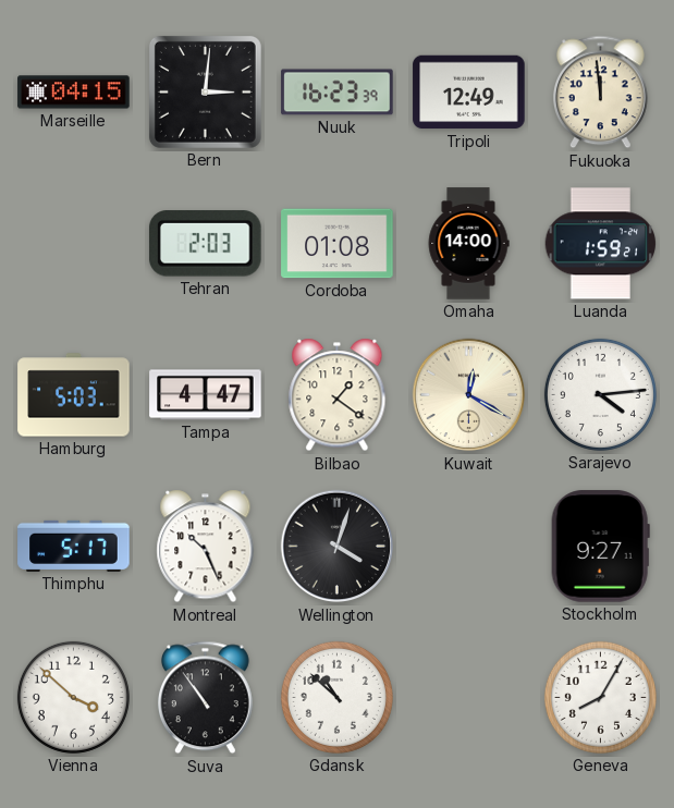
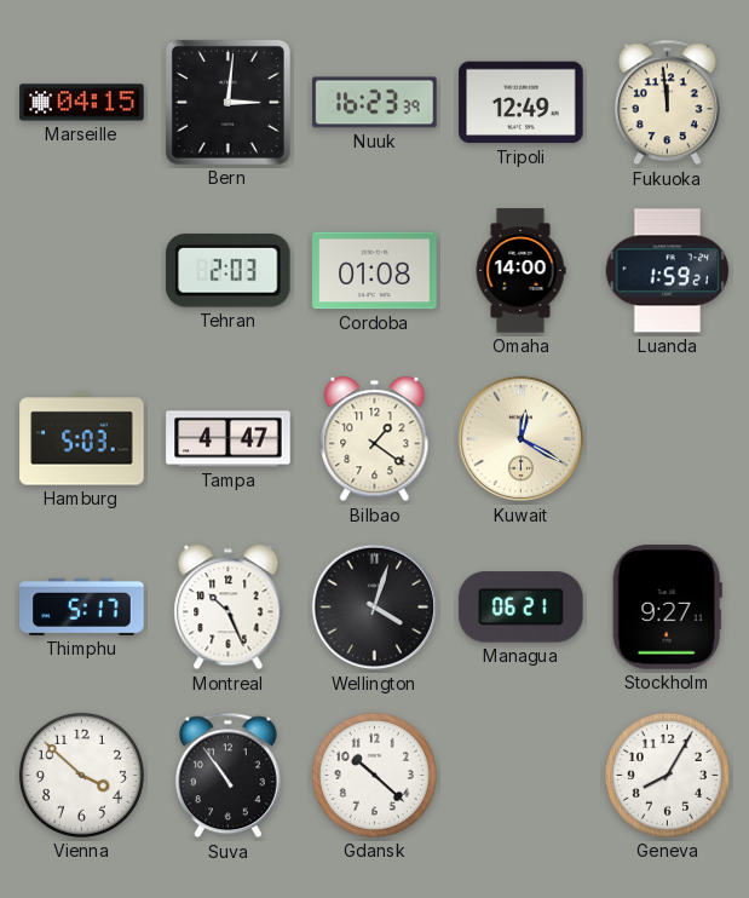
Sarajevo: 4:14 -> none (600, 394)
Managua: none -> 06:21 (522, 608)
Gdansk: 10:52 -> 10:22 (374, 775)
